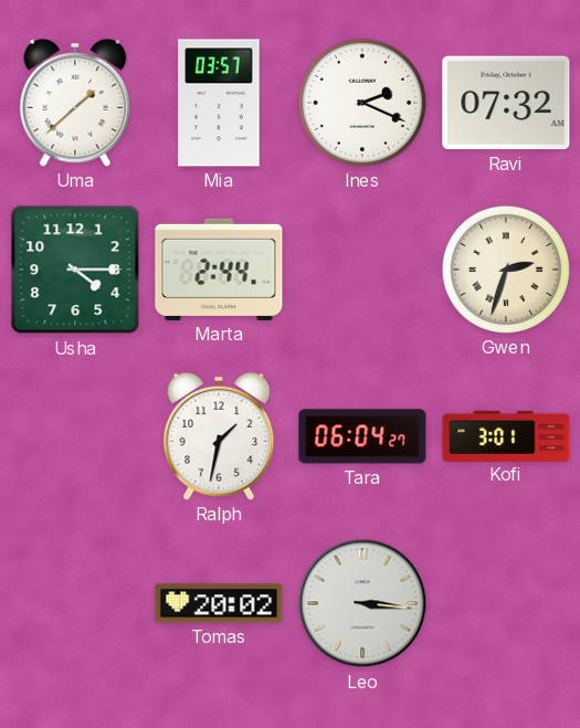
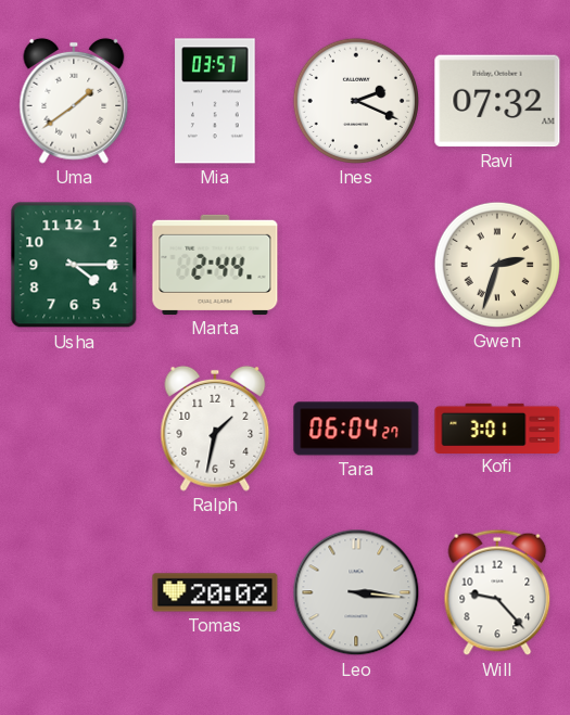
Uma: 1:38 -> 1:39 (74, 101)
Will: none -> 9:23 (497, 592)
